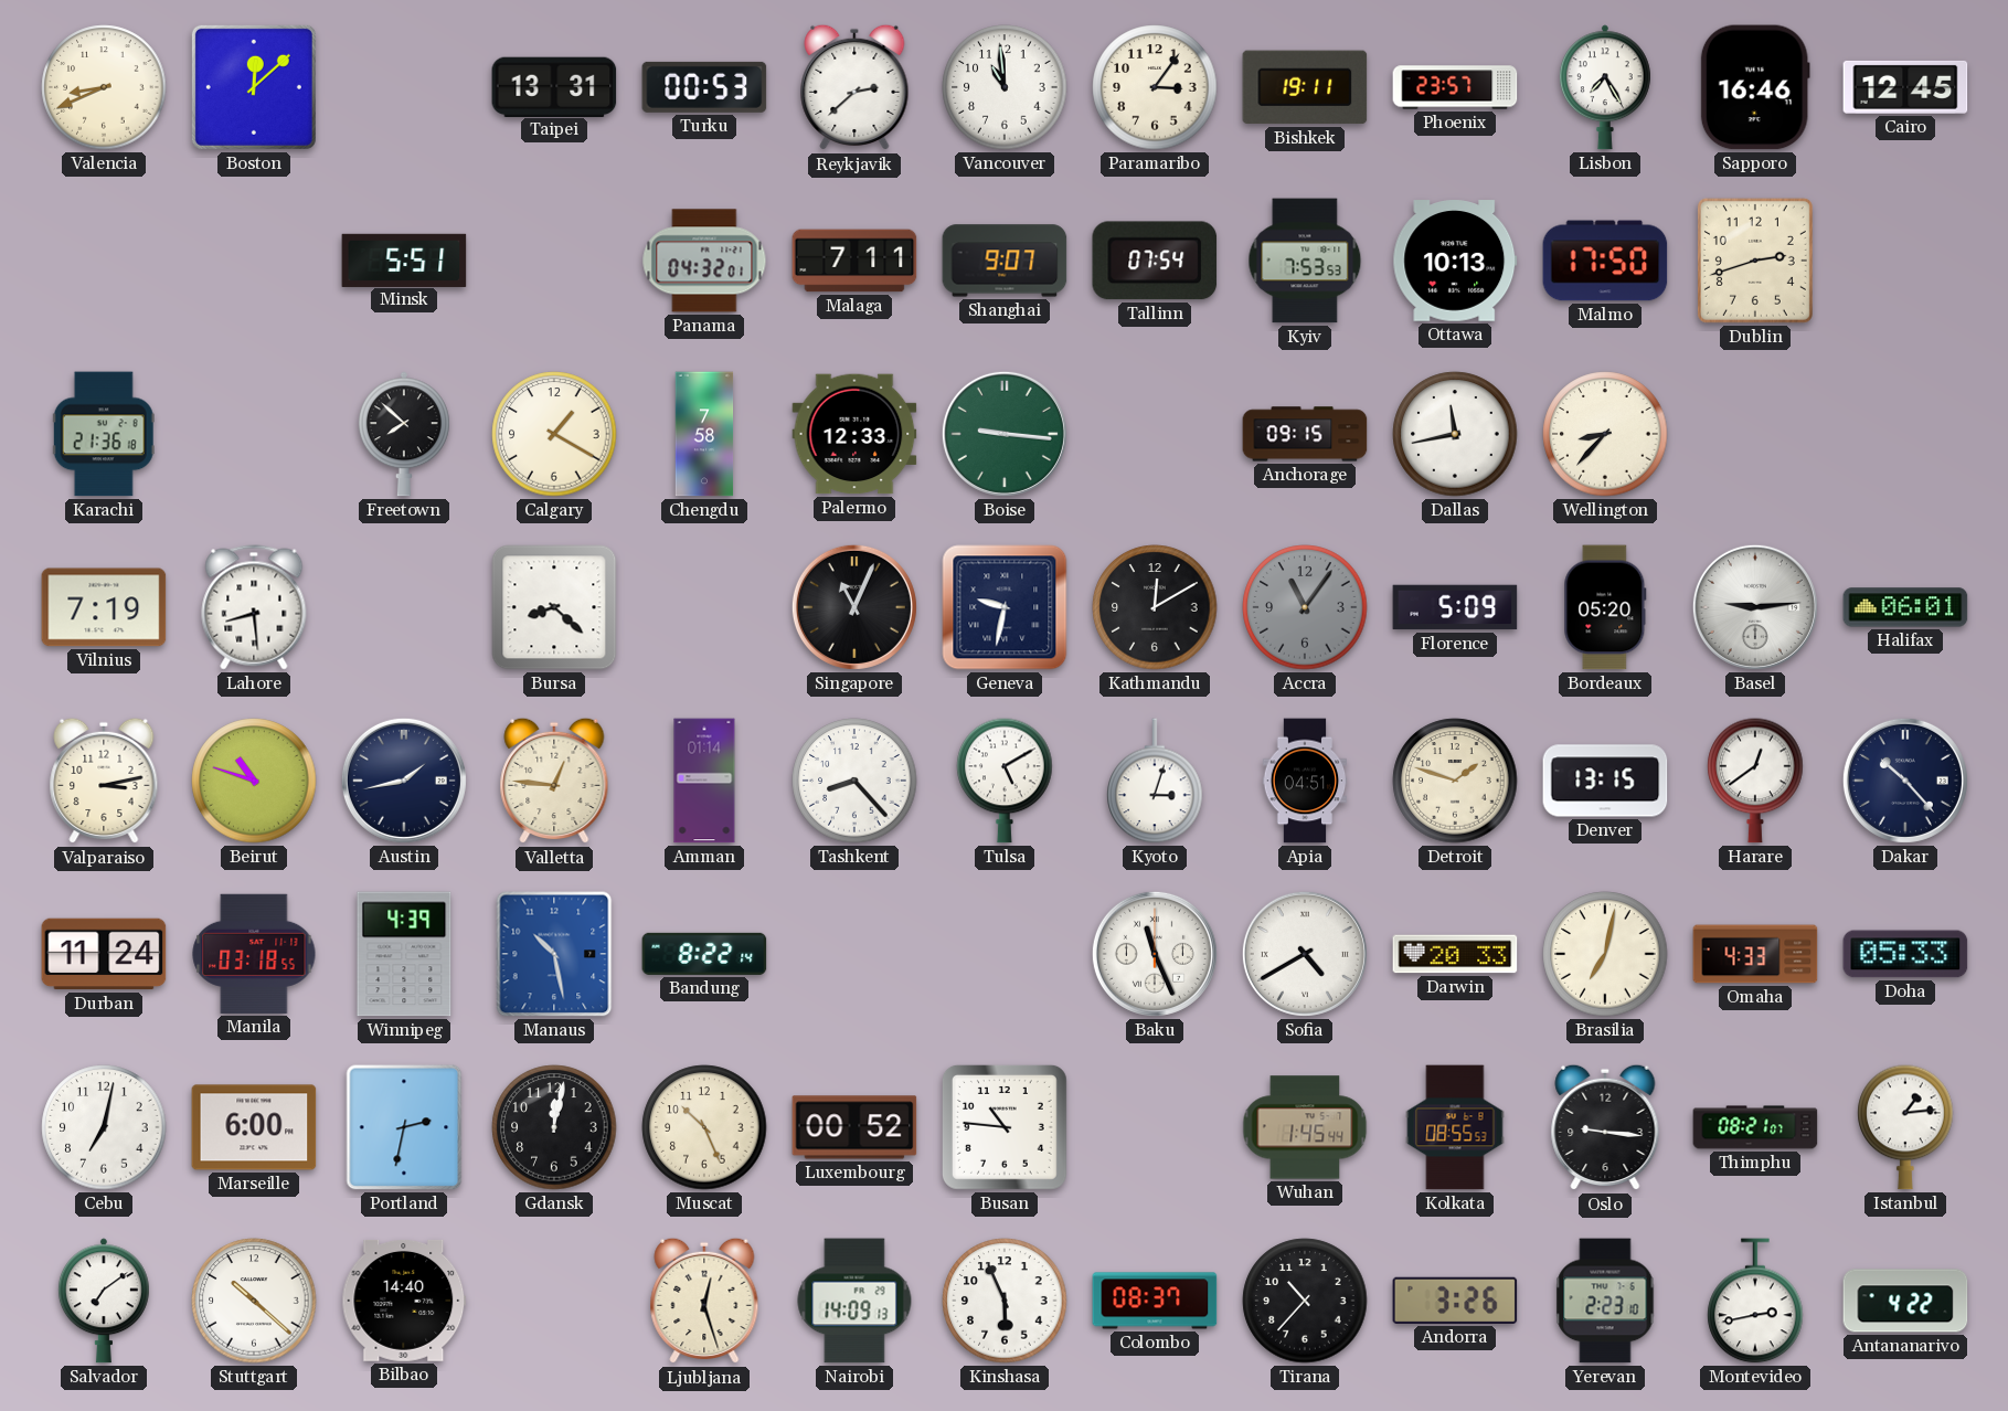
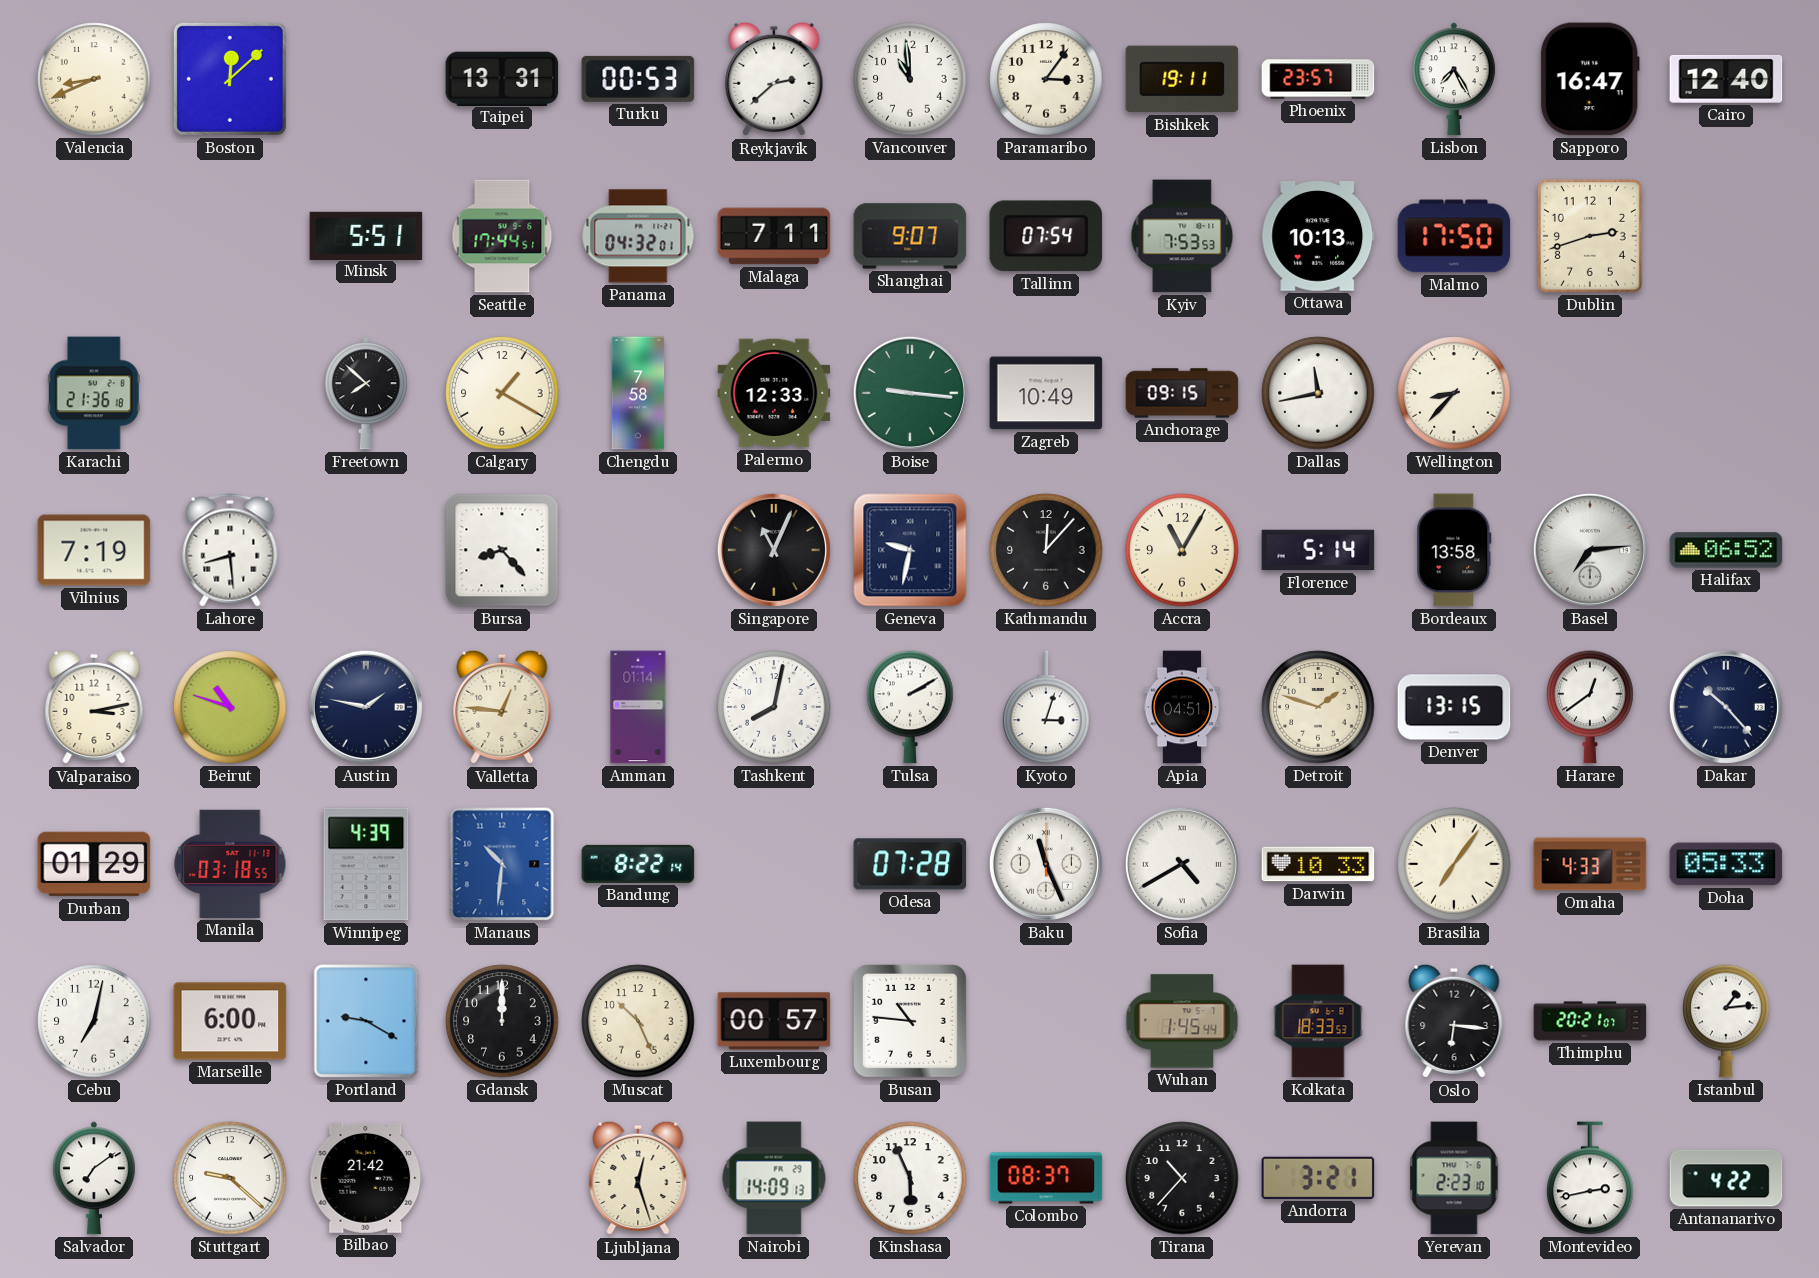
Sapporo: 16:46 -> 16:47 (1590, 79)
Cairo: 12:45 -> 12:40 (1726, 79)
Seattle: none -> 17:44 (502, 236)
Zagreb: none -> 10:49 (1046, 393)
Bursa: 8:22 -> 8:23 (502, 550)
Kathmandu: 12:10 -> 12:07 (1046, 550)
Accra: 11:06 -> 11:05 (1182, 550)
Accra dial: grey -> cream (1182, 550)
Florence: 5:09 -> 5:14 (1318, 550)
Bordeaux: 05:20 -> 13:58 (1454, 550)
Basel: 9:14 -> 7:14 (1590, 550)
Halifax: 06:01 -> 06:52 (1726, 550)
Austin: 1:43 -> 1:47 (366, 707)
Tashkent: 8:23 -> 8:02 (774, 707)
Tulsa: 5:10 -> 2:10 (910, 707)
Durban: 11:24 -> 01:29 (94, 864)
Manaus: 10:28 -> 10:31 (502, 864)
Odesa: none -> 07:28 (910, 864)
Darwin: 20:33 -> 10:33 (1318, 864)
Brasilia: 7:02 -> 7:06 (1454, 864)
Portland: 2:32 -> 9:20 (366, 1021)
Gdansk: 12:02 -> 12:00 (502, 1021)
Luxembourg: 00:52 -> 00:57 (774, 1021)
Kolkata: 08:55 -> 18:33 (1318, 1021)
Oslo: 9:16 -> 6:16 (1454, 1021)
Thimphu: 08:21 -> 20:21 (1590, 1021)
Stuttgart: 10:22 -> 9:22 (230, 1178)
Bilbao: 14:40 -> 21:42 (366, 1178)
Andorra: 3:26 -> 3:21 (1318, 1178)
